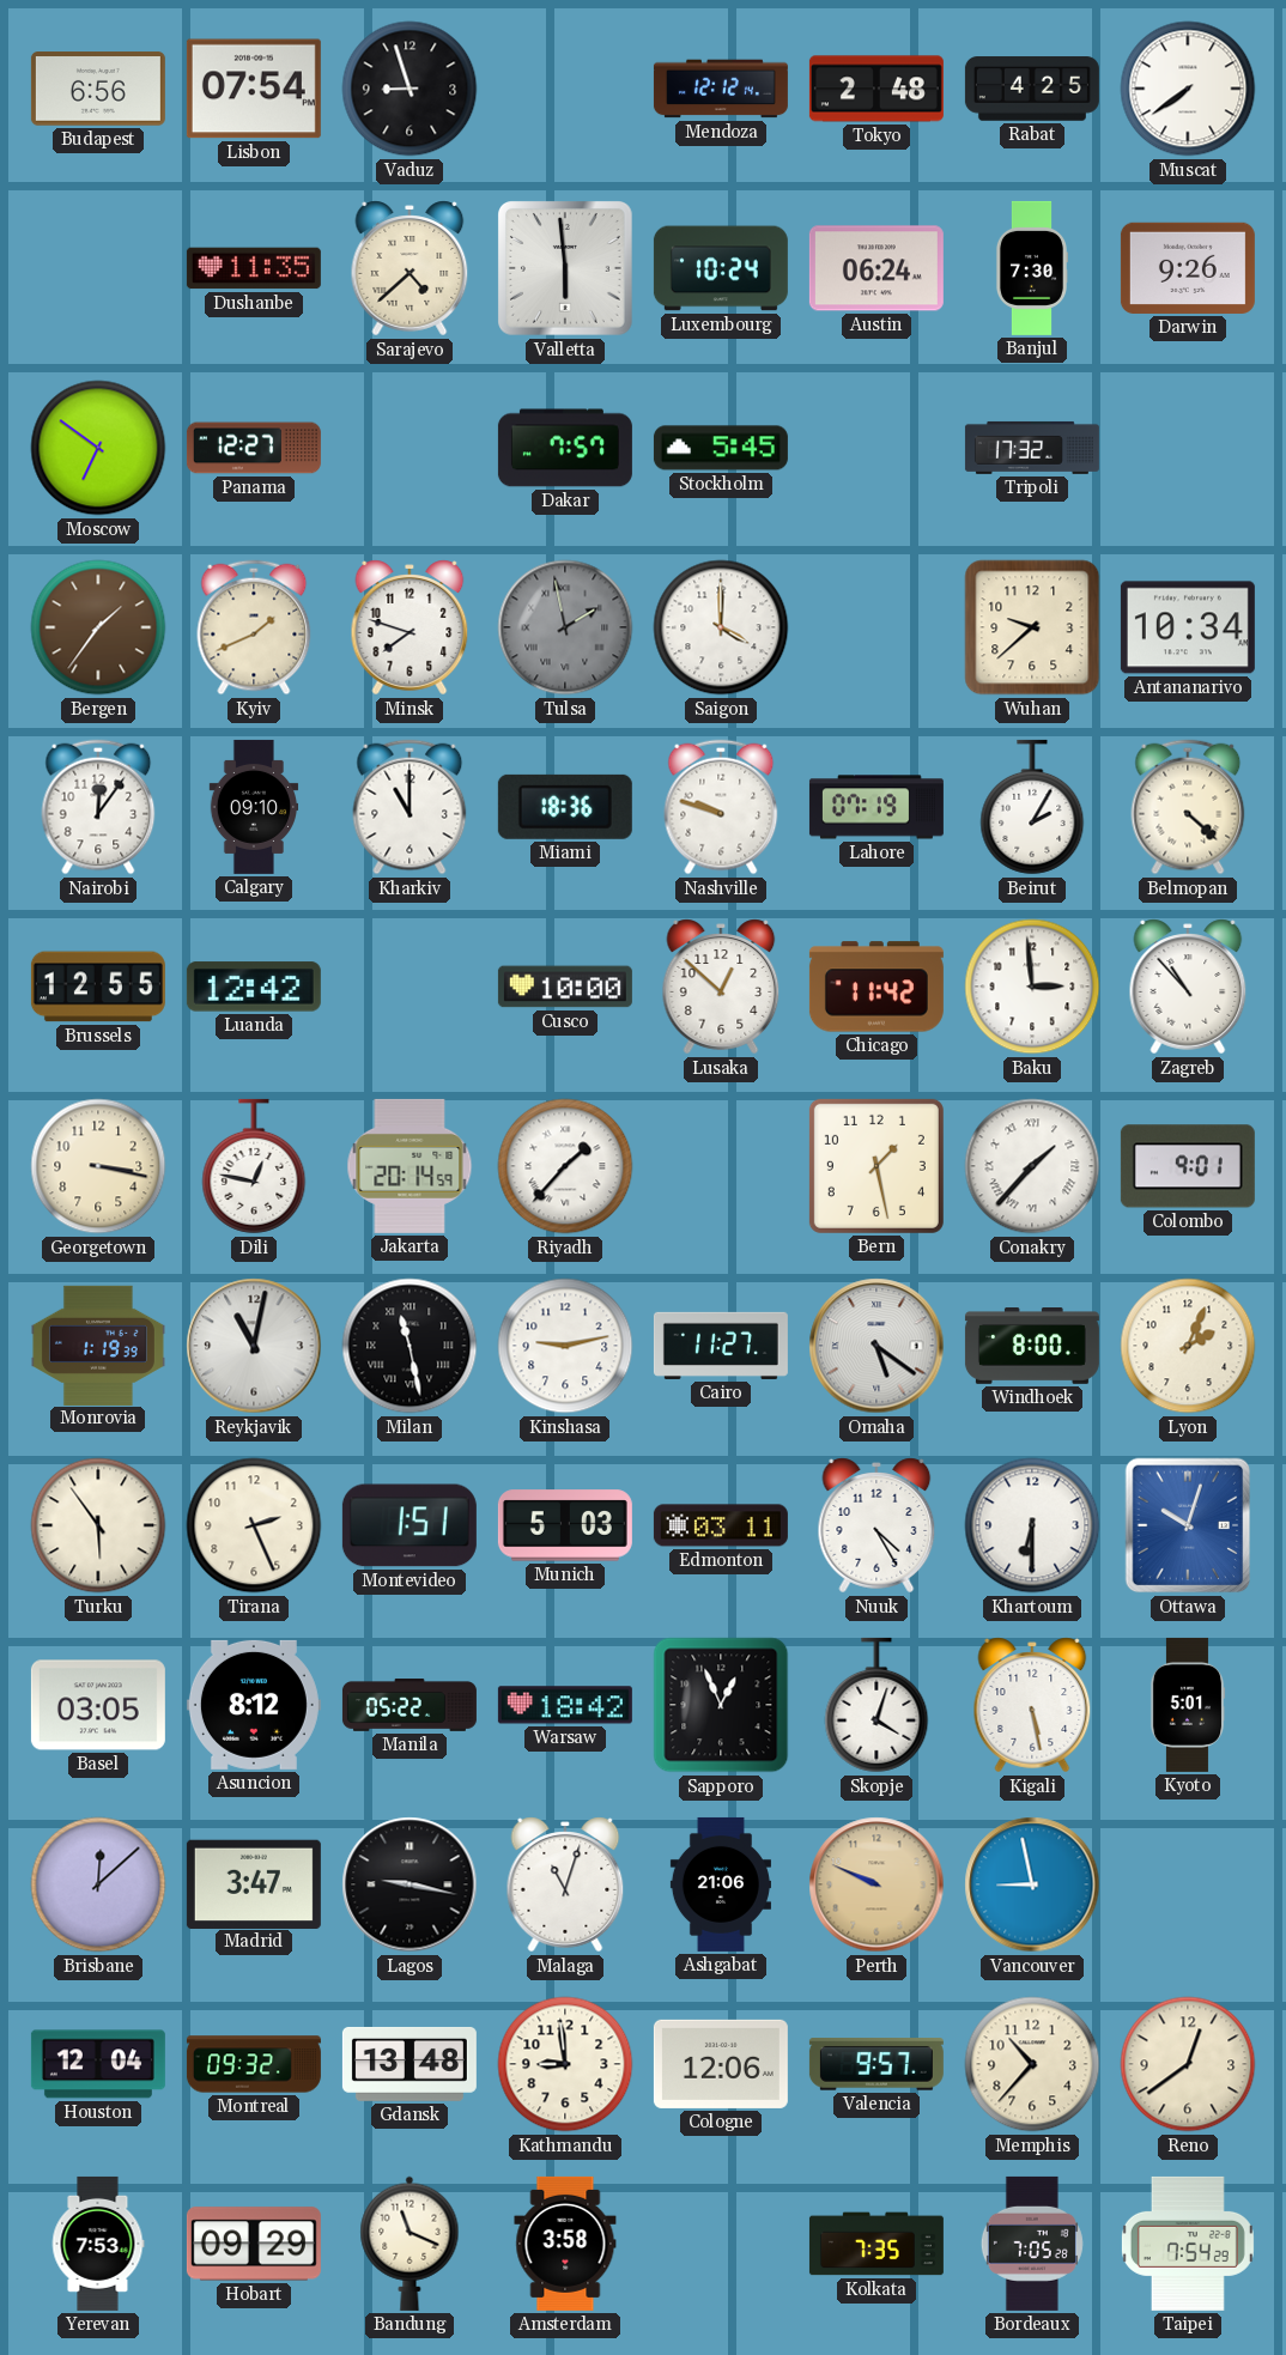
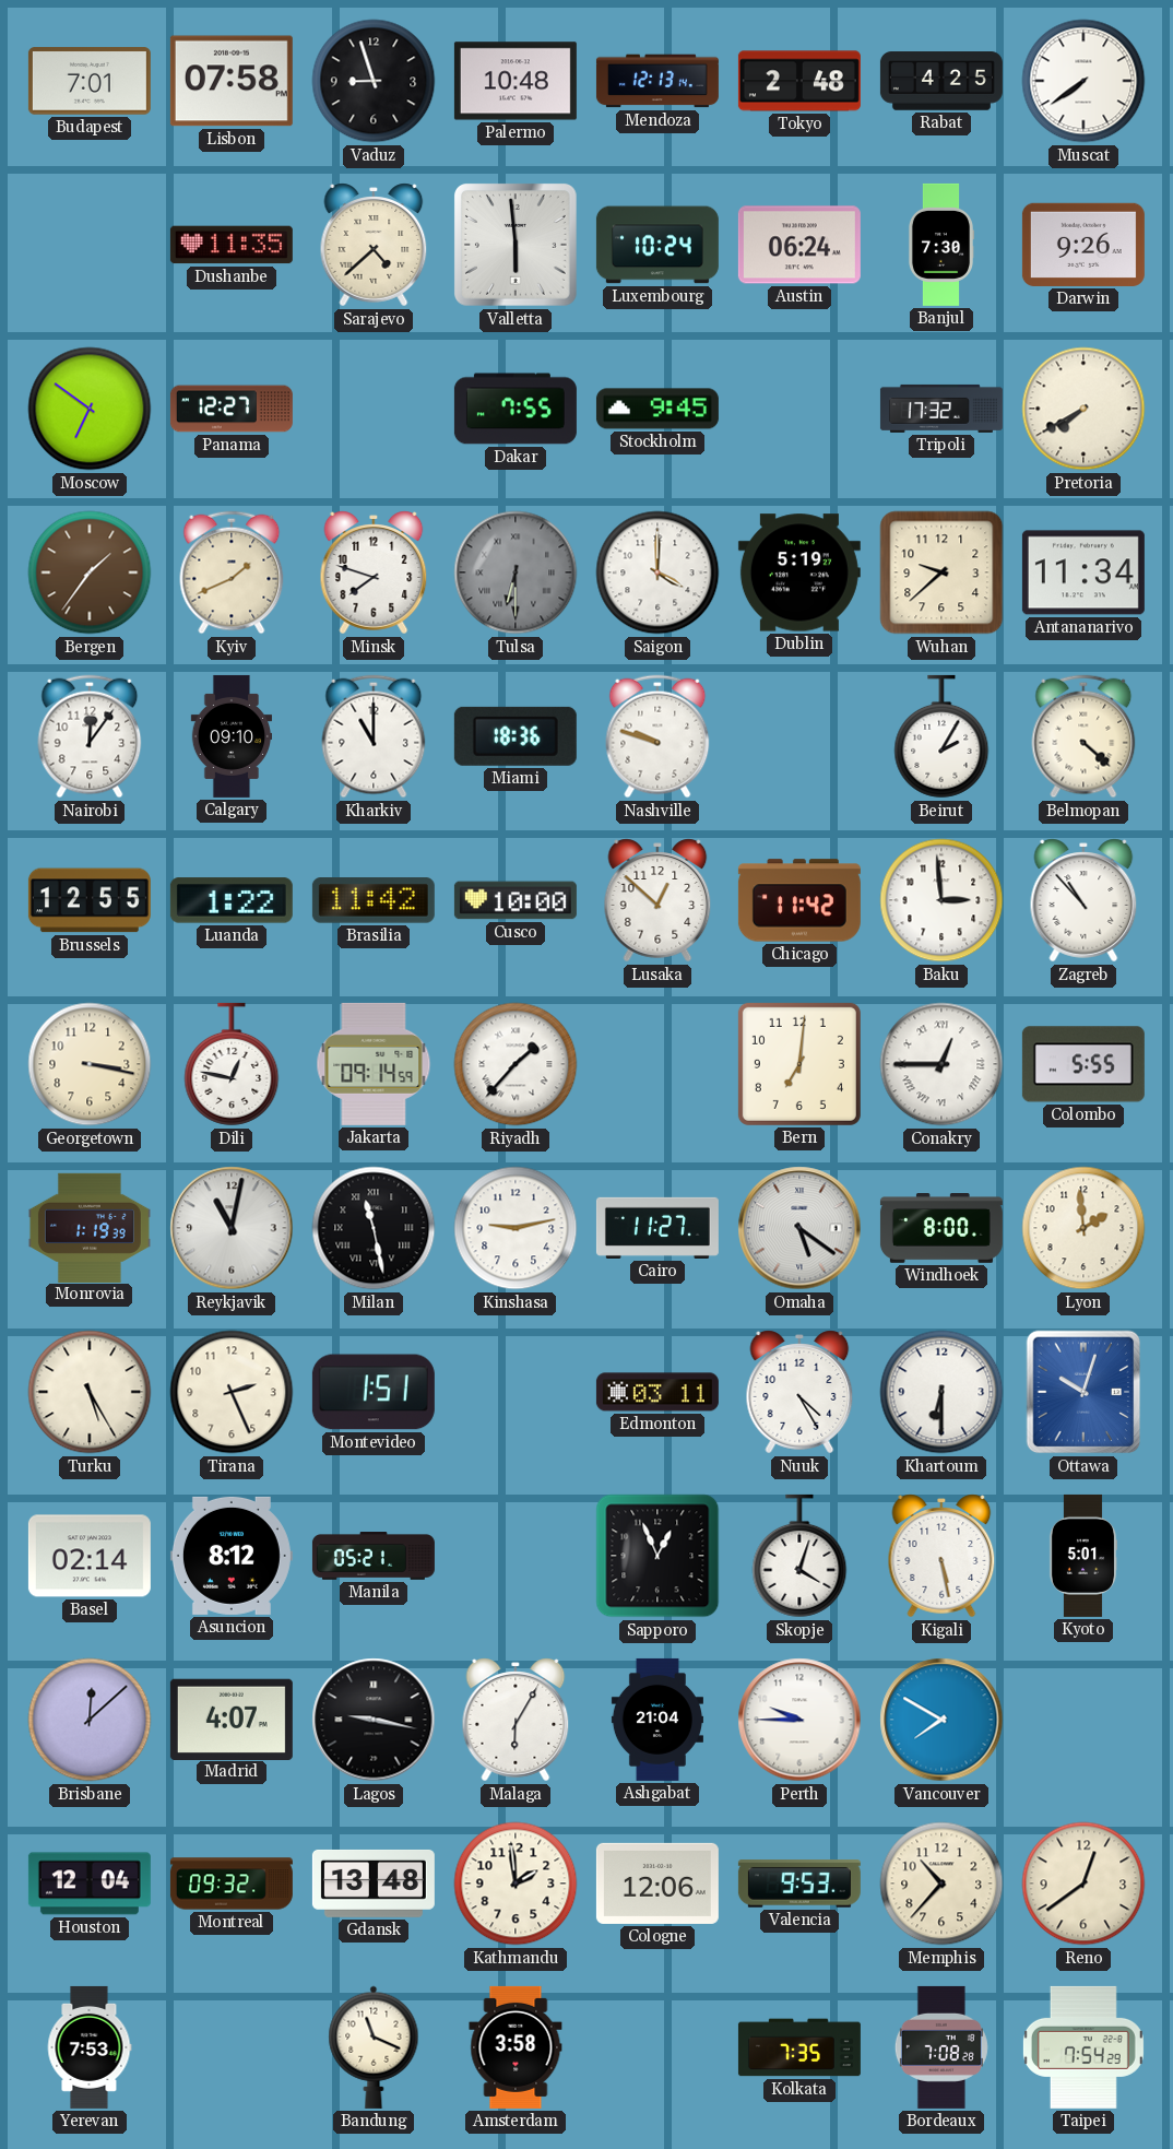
Budapest: 6:56 -> 7:01 (90, 81)
Lisbon: 07:54 -> 07:58 (232, 81)
Palermo: none -> 10:48 (516, 81)
Mendoza: 12:12 -> 12:13 (657, 81)
Dakar: 7:57 -> 7:55 (516, 409)
Stockholm: 5:45 -> 9:45 (657, 409)
Pretoria: none -> 7:40 (1083, 409)
Tulsa: 1:58 -> 6:30 (516, 572)
Dublin: none -> 5:19 (799, 572)
Antananarivo: 10:34 -> 11:34 (1083, 572)
Lahore: 07:19 -> none (876, 807)
Luanda: 12:42 -> 1:22 (232, 900)
Brasilia: none -> 11:42 (374, 901)
Jakarta: 20:14 -> 09:14 (374, 1064)
Bern: 1:28 -> 7:01 (799, 1064)
Conakry: 1:37 -> 12:45 (941, 1064)
Colombo: 9:01 -> 5:55 (1083, 1064)
Lyon: 2:04 -> 1:59 (1083, 1228)
Turku: 5:54 -> 5:25 (90, 1392)
Munich: 5:03 -> none (565, 1525)
Basel: 03:05 -> 02:14 (90, 1556)
Manila: 05:22 -> 05:21 (374, 1556)
Warsaw: 18:42 -> none (565, 1705)
Madrid: 3:47 -> 4:07 (232, 1719)
Malaga: 11:03 -> 6:05 (516, 1720)
Ashgabat: 21:06 -> 21:04 (657, 1720)
Perth: 9:49 -> 9:45 (799, 1720)
Perth dial: champagne -> white (799, 1720)
Vancouver: 8:58 -> 7:50 (941, 1720)
Kathmandu: 8:59 -> 1:59 (516, 1884)
Valencia: 9:57 -> 9:53 (799, 1884)
Hobart: 09:29 -> none (254, 2244)
Bordeaux: 7:05 -> 7:08 (941, 2047)
